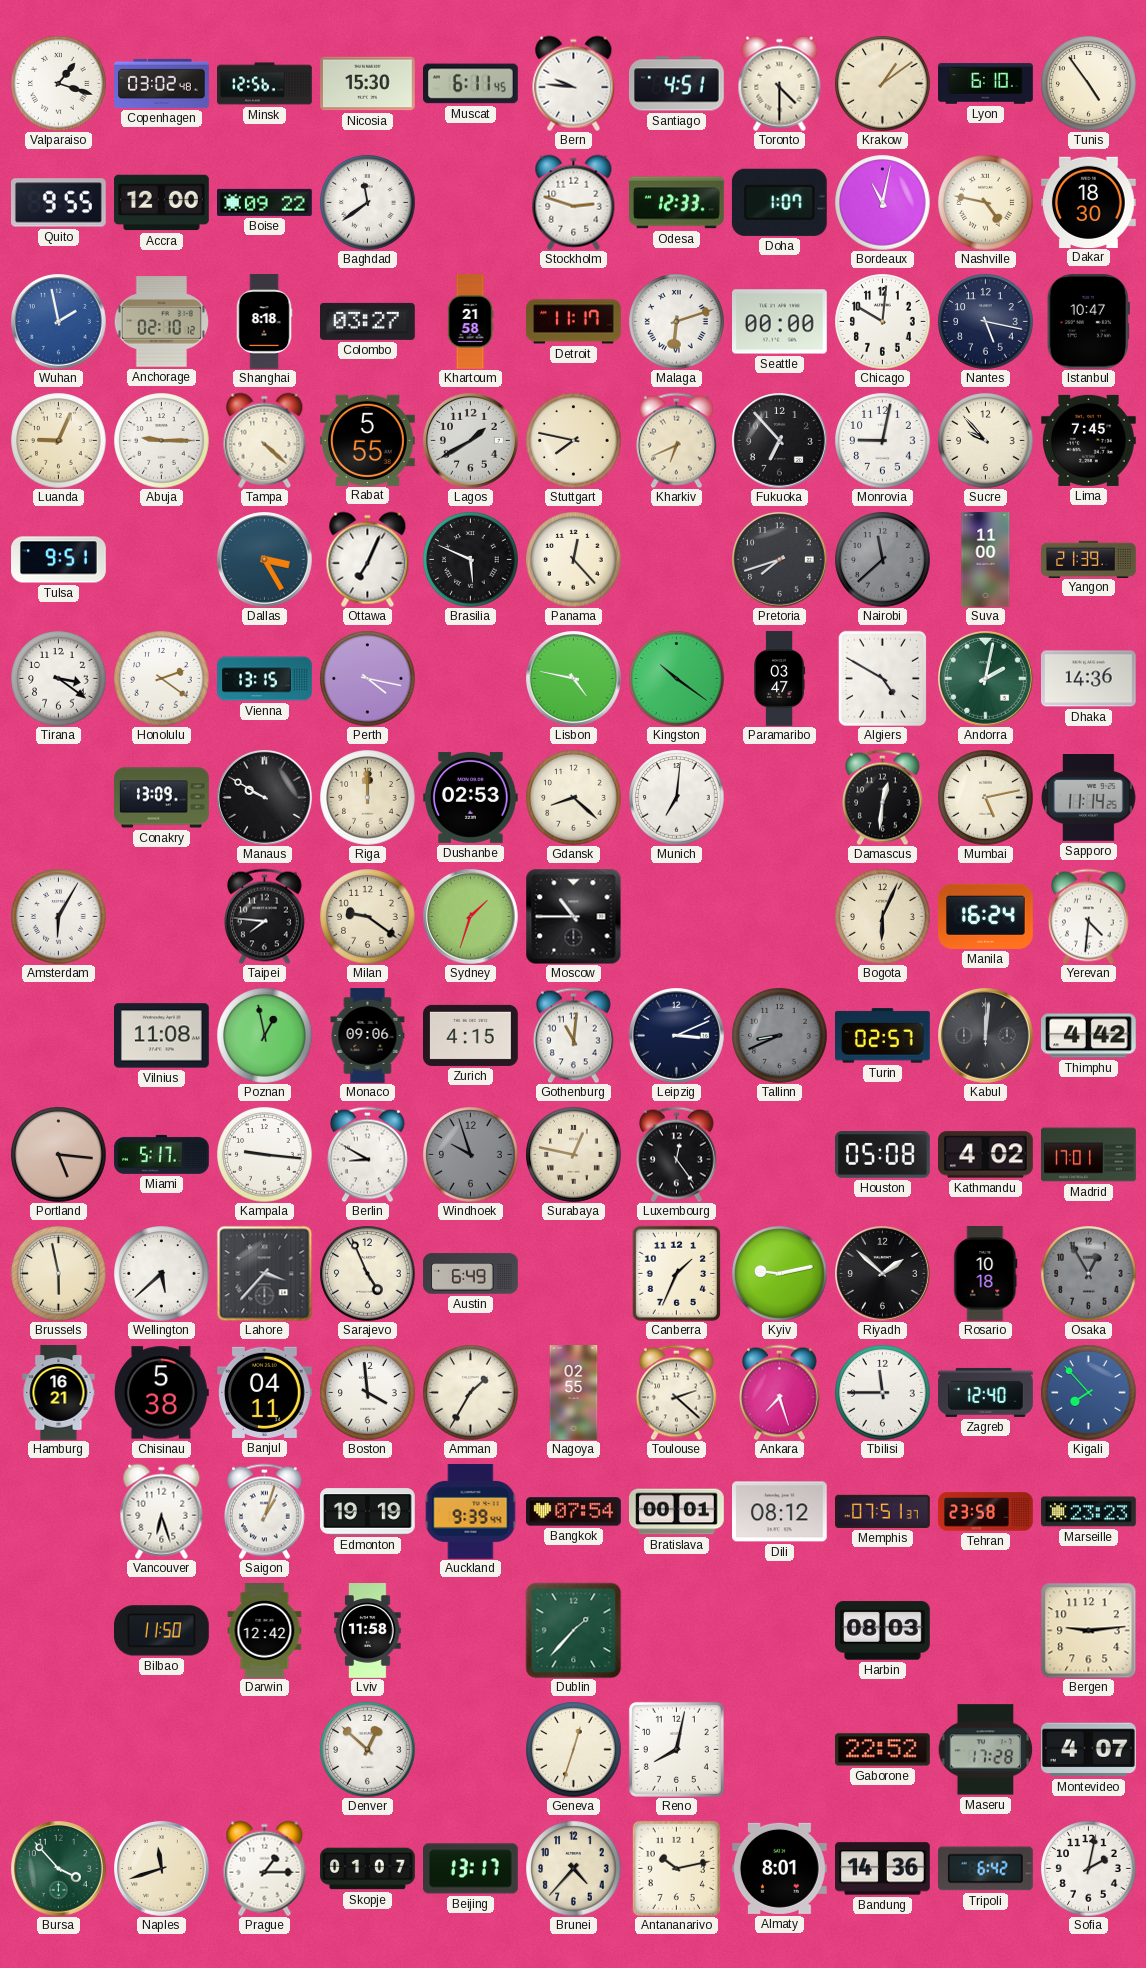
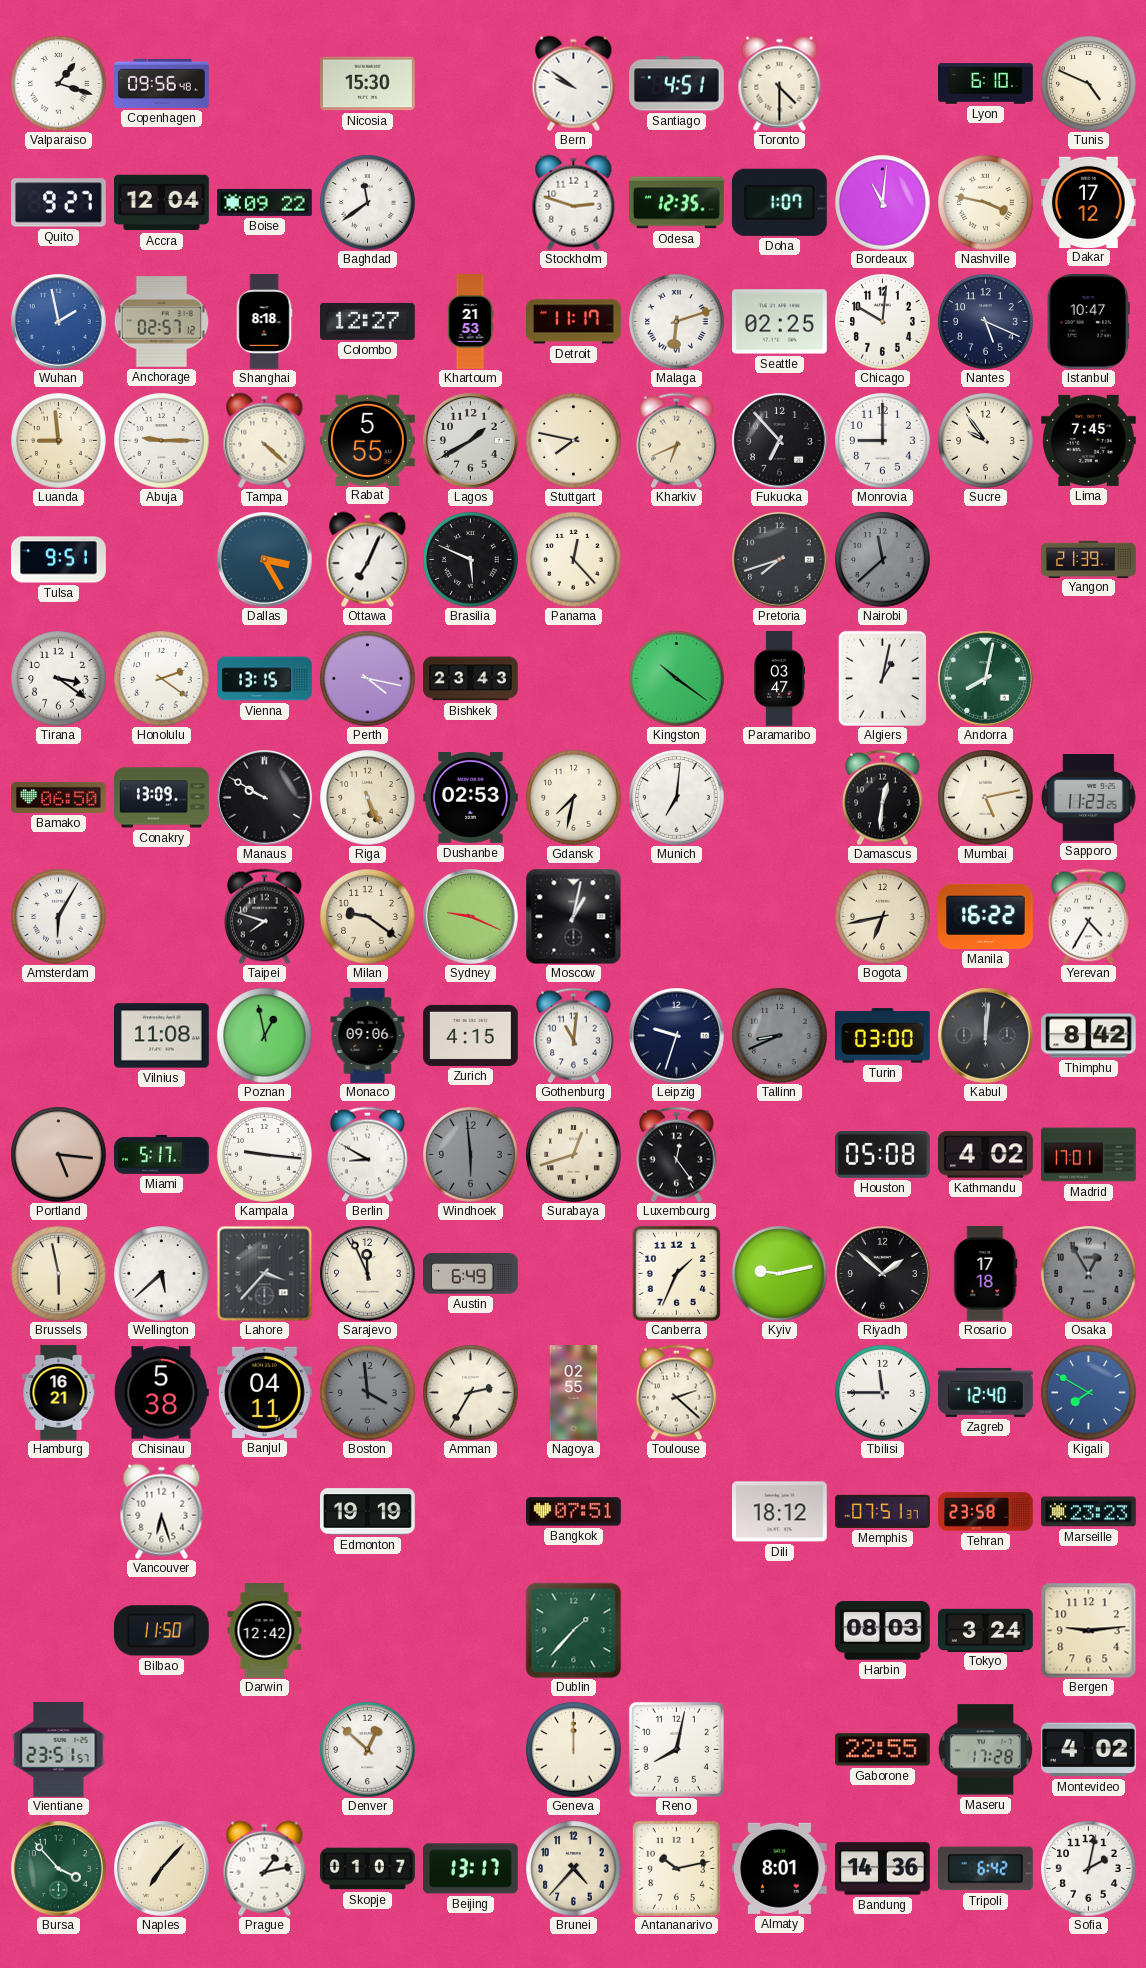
Copenhagen: 03:02 -> 09:56 (162, 83)
Minsk: 12:56 -> none (265, 84)
Muscat: 6:11 -> none (471, 84)
Bern: 9:46 -> 9:51 (574, 83)
Krakow: 1:09 -> none (882, 83)
Tunis: 4:54 -> 4:49 (1088, 83)
Quito: 9:55 -> 9:27 (59, 203)
Accra: 12:00 -> 12:04 (162, 203)
Odesa: 12:33 -> 12:35 (677, 203)
Bordeaux: 11:02 -> 11:01 (882, 202)
Nashville: 4:47 -> 3:47 (985, 202)
Dakar: 18:30 -> 17:12 (1089, 202)
Anchorage: 02:10 -> 02:57 (161, 322)
Colombo: 03:27 -> 12:27 (368, 321)
Khartoum: 21:58 -> 21:53 (470, 322)
Seattle: 00:00 -> 02:25 (780, 322)
Nantes: 5:17 -> 5:19 (985, 321)
Luanda: 9:04 -> 8:59 (58, 440)
Monrovia: 9:02 -> 9:00 (882, 440)
Sucre: 9:53 -> 9:54 (985, 440)
Suva: 11:00 -> none (986, 560)
Bishkek: none -> 23:43 (471, 679)
Lisbon: 4:47 -> none (574, 679)
Algiers: 4:50 -> 1:02 (882, 678)
Andorra: 2:02 -> 8:02 (986, 679)
Dhaka: 14:36 -> none (1089, 679)
Bamako: none -> 06:50 (59, 797)
Riga: 12:00 -> 5:26 (367, 797)
Gdansk: 8:22 -> 7:32 (573, 797)
Sapporo: 11:14 -> 11:23 (1088, 798)
Taipei: 7:46 -> 7:48 (265, 916)
Sydney: 1:33 -> 9:19 (471, 917)
Moscow: 10:45 -> 1:02 (573, 916)
Bogota: 6:04 -> 6:43 (882, 916)
Manila: 16:24 -> 16:22 (986, 916)
Yerevan: 4:31 -> 4:35 (1089, 916)
Leipzig: 3:11 -> 9:33 (677, 1036)
Turin: 02:57 -> 03:00 (883, 1036)
Thimphu: 4:42 -> 8:42 (1089, 1036)
Windhoek: 9:57 -> 5:59 (470, 1154)
Surabaya: 12:47 -> 12:42 (573, 1154)
Sarajevo: 4:56 -> 11:56 (367, 1273)
Rosario: 10:18 -> 17:18 (986, 1274)
Boston dial: white -> grey (367, 1392)
Amman: 1:35 -> 2:35 (470, 1392)
Ankara: 7:27 -> none (780, 1392)
Kigali: 7:53 -> 7:50 (1088, 1392)
Saigon: 1:03 -> none (265, 1511)
Auckland: 9:39 -> none (471, 1512)
Bangkok: 07:54 -> 07:51 (574, 1512)
Bratislava: 00:01 -> none (677, 1512)
Dili: 08:12 -> 18:12 (780, 1512)
Lviv: 11:58 -> none (368, 1631)
Tokyo: none -> 3:24 (986, 1630)
Vientiane: none -> 23:51 (59, 1750)
Geneva: 12:33 -> 12:00 (573, 1749)
Gaborone: 22:52 -> 22:55 (883, 1750)
Montevideo: 4:07 -> 4:02 (1089, 1750)
Naples: 11:42 -> 7:07 (162, 1869)
Prague: 1:15 -> 1:13 (265, 1868)
